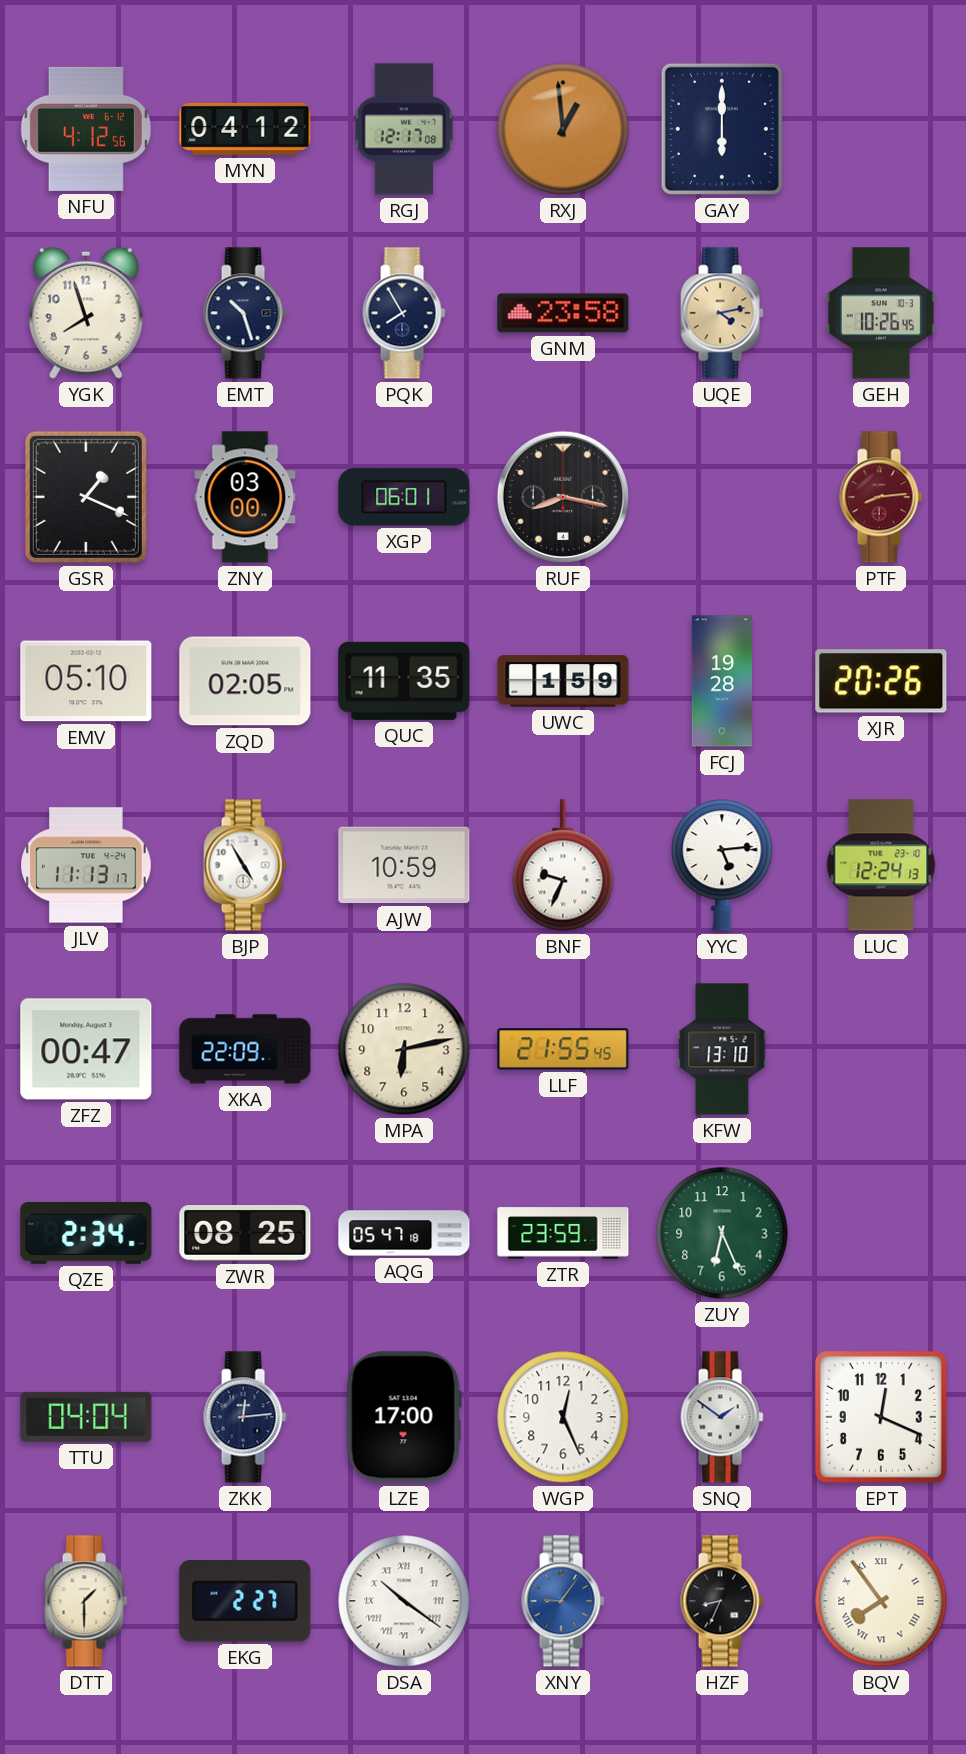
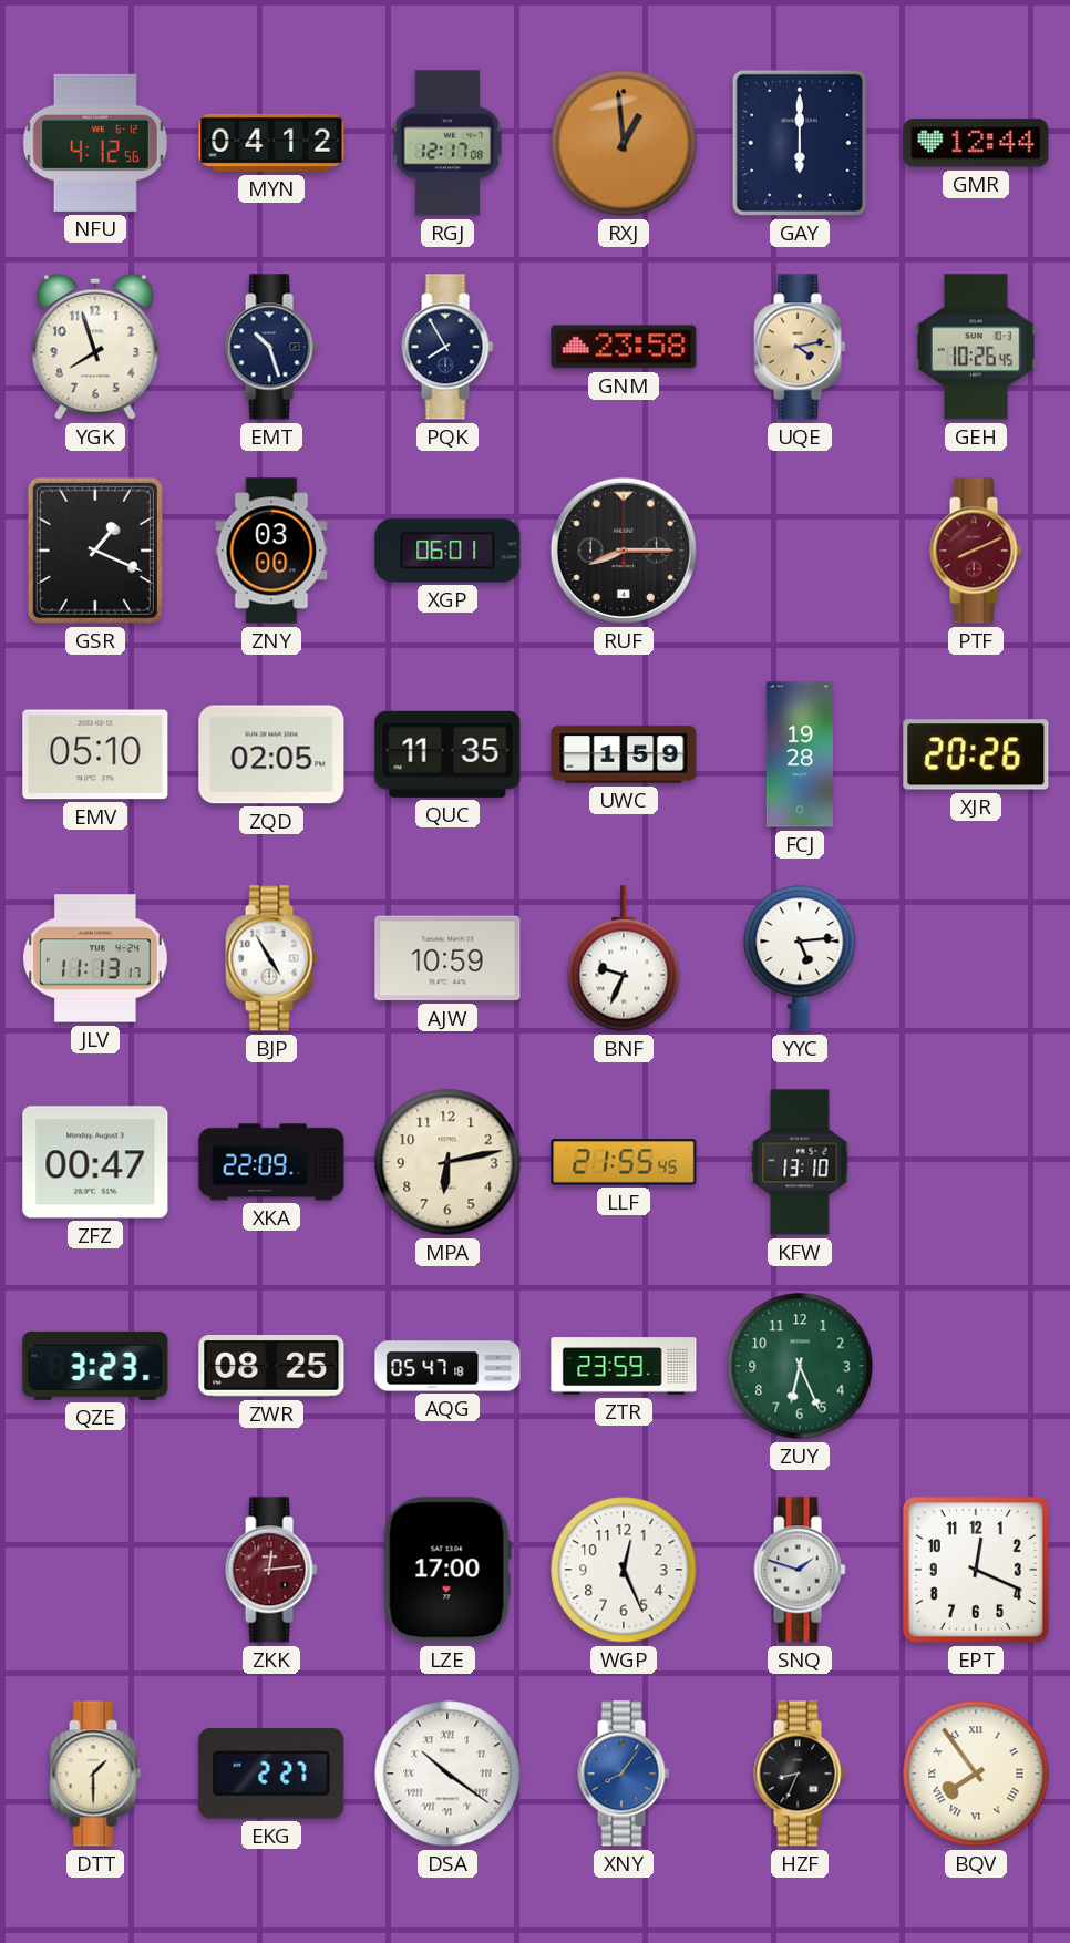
GMR: none -> 12:44 (976, 143)
RUF: 8:17 -> 8:15 (624, 551)
PTF: 8:14 -> 8:11 (976, 551)
LUC: 12:24 -> none (881, 865)
QZE: 2:34 -> 3:23 (95, 1366)
TTU: 04:04 -> none (86, 1417)
ZKK dial: navy -> burgundy (271, 1570)
SNQ: 1:51 -> 1:48 (800, 1570)
XNY: 9:06 -> 8:06 (624, 1774)
